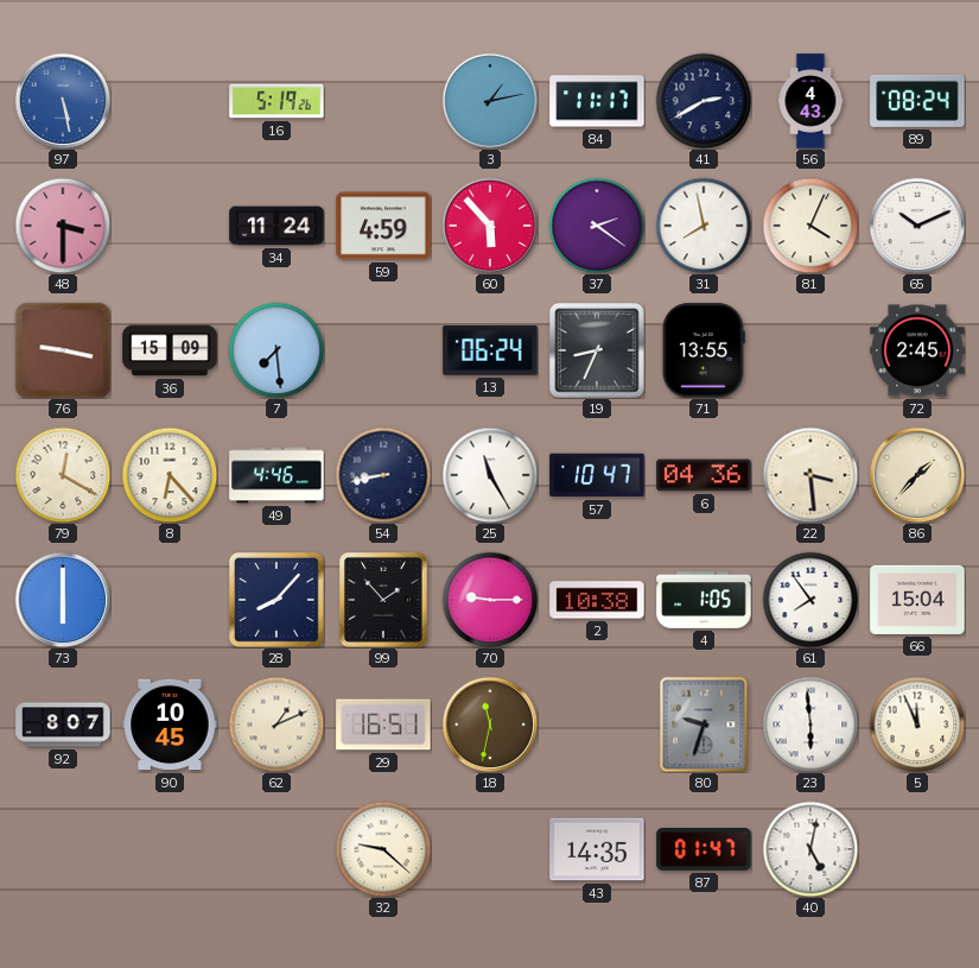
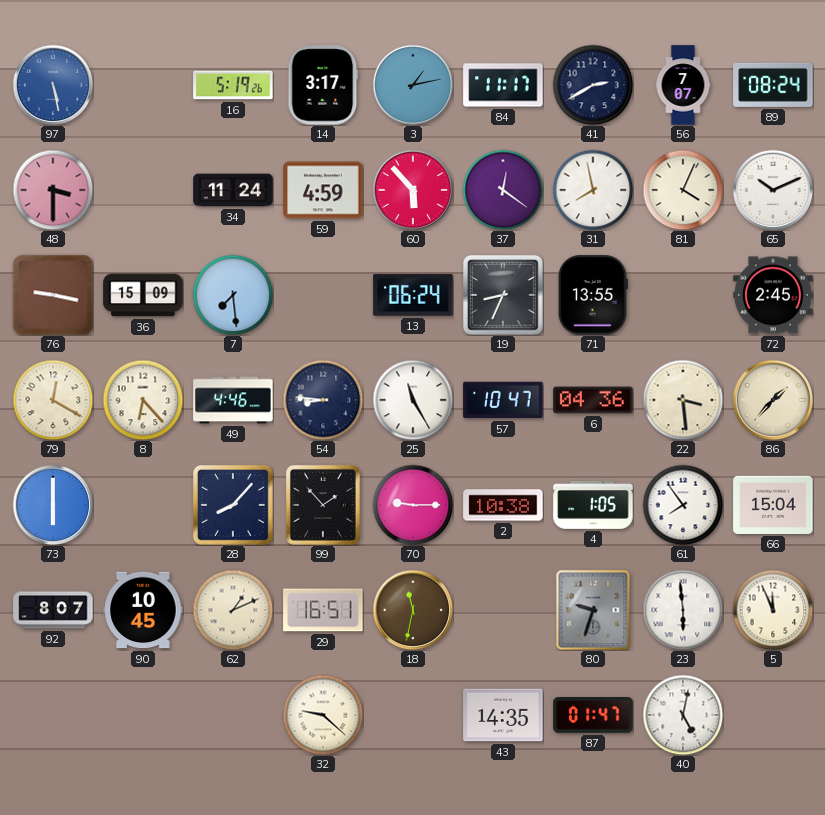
14: none -> 3:17 (323, 85)
56: 4:43 -> 7:07 (683, 85)
37: 2:21 -> 12:21 (503, 190)
54: 8:43 -> 8:46 (323, 400)
